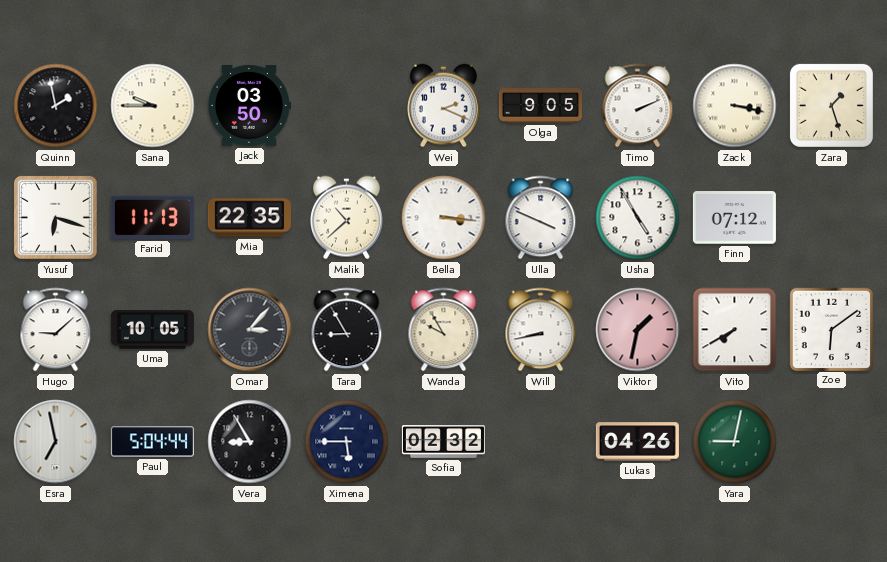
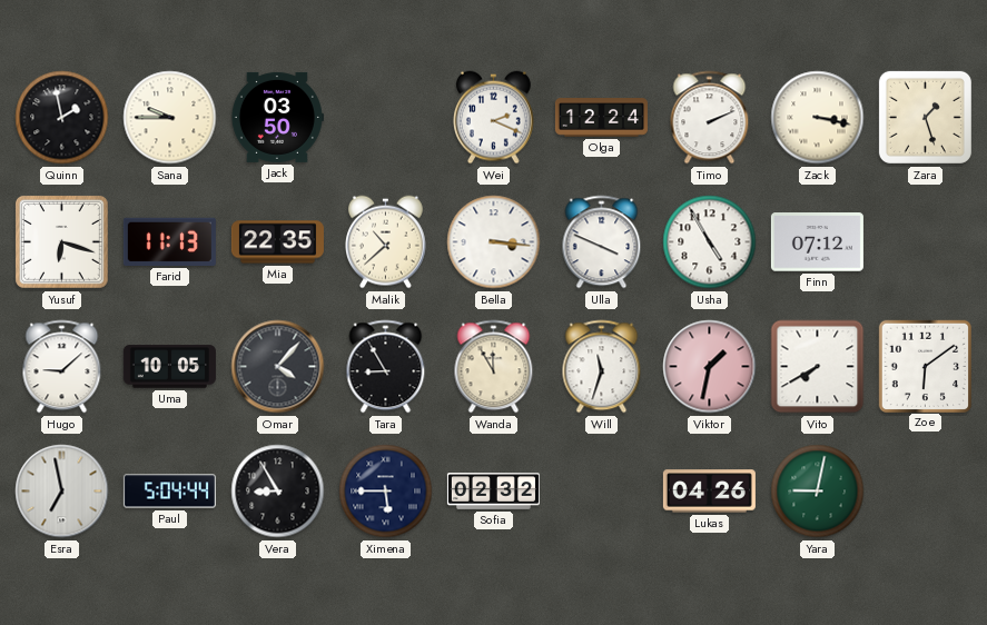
Olga: 9:05 -> 12:24 (601, 118)
Omar: 3:07 -> 4:07 (278, 367)
Wanda: 9:55 -> 11:55 (494, 367)
Will: 8:43 -> 11:33 (602, 367)
